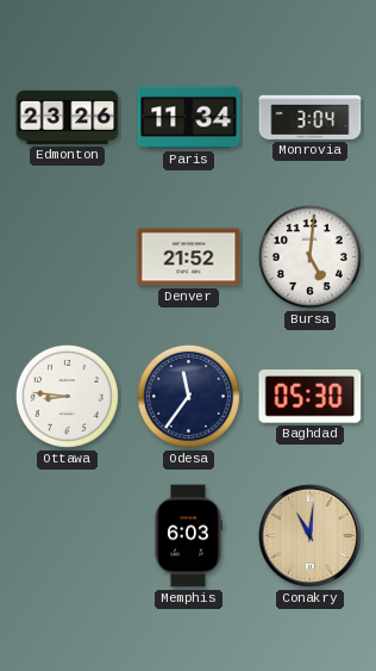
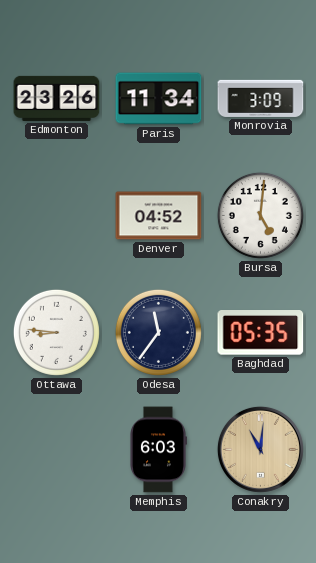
Monrovia: 3:04 -> 3:09 (261, 98)
Denver: 21:52 -> 04:52 (159, 216)
Baghdad: 05:30 -> 05:35 (261, 333)
